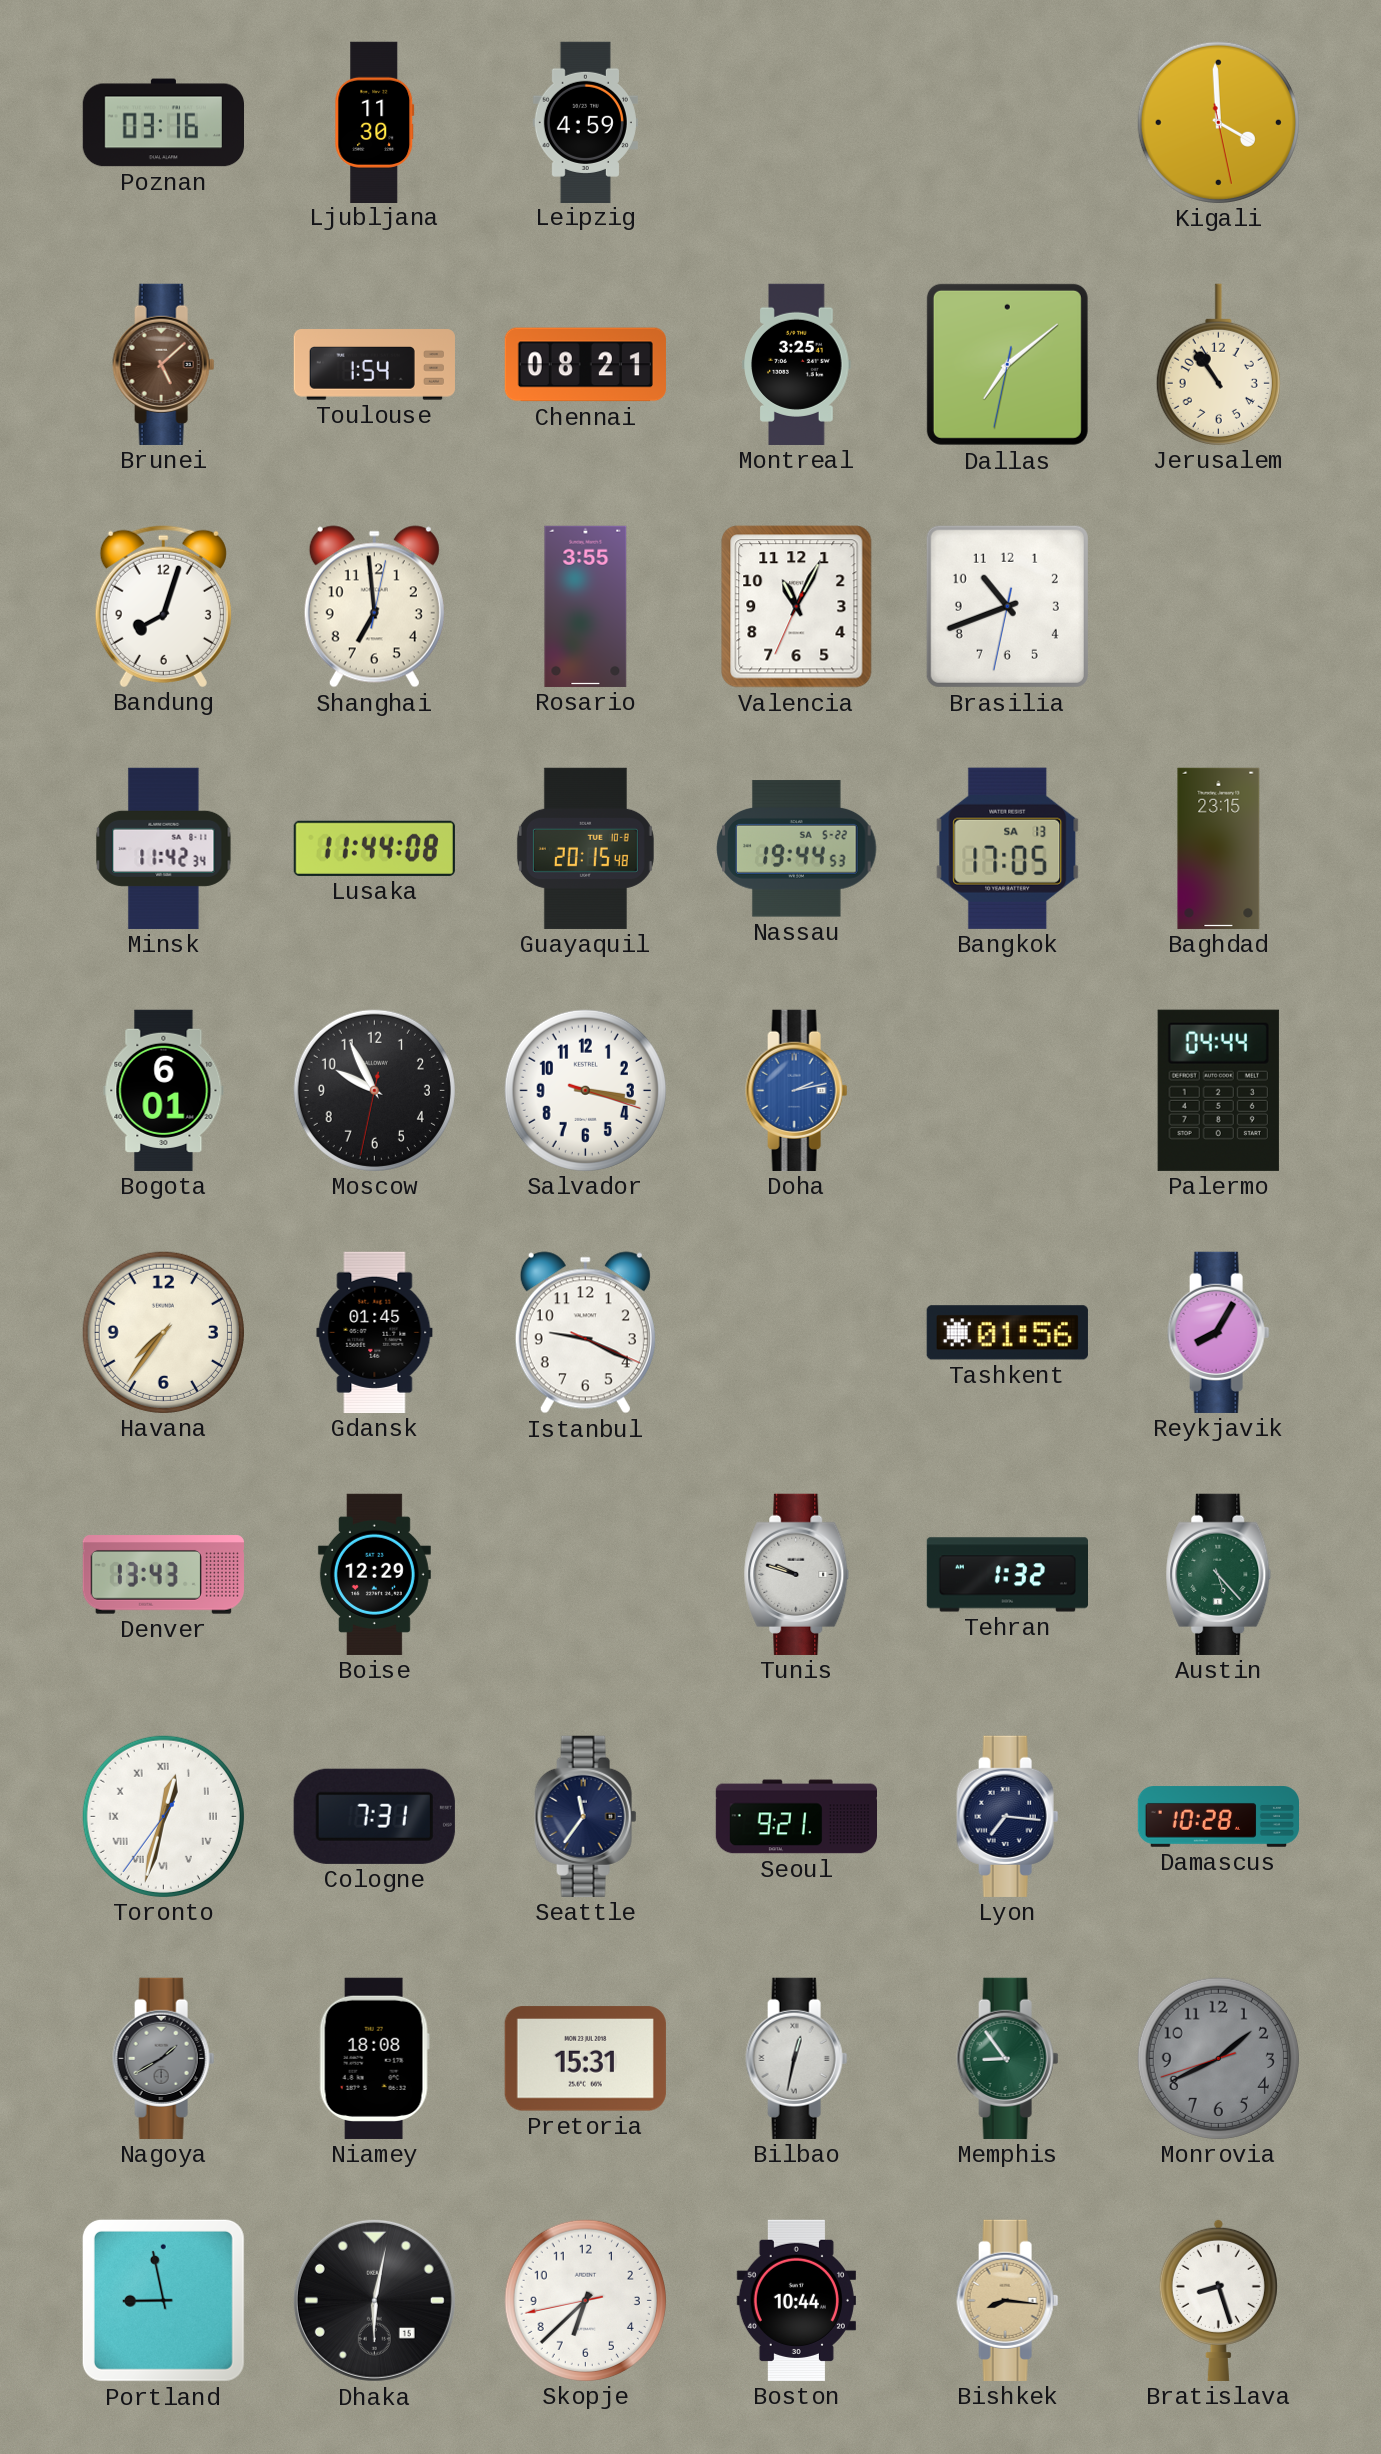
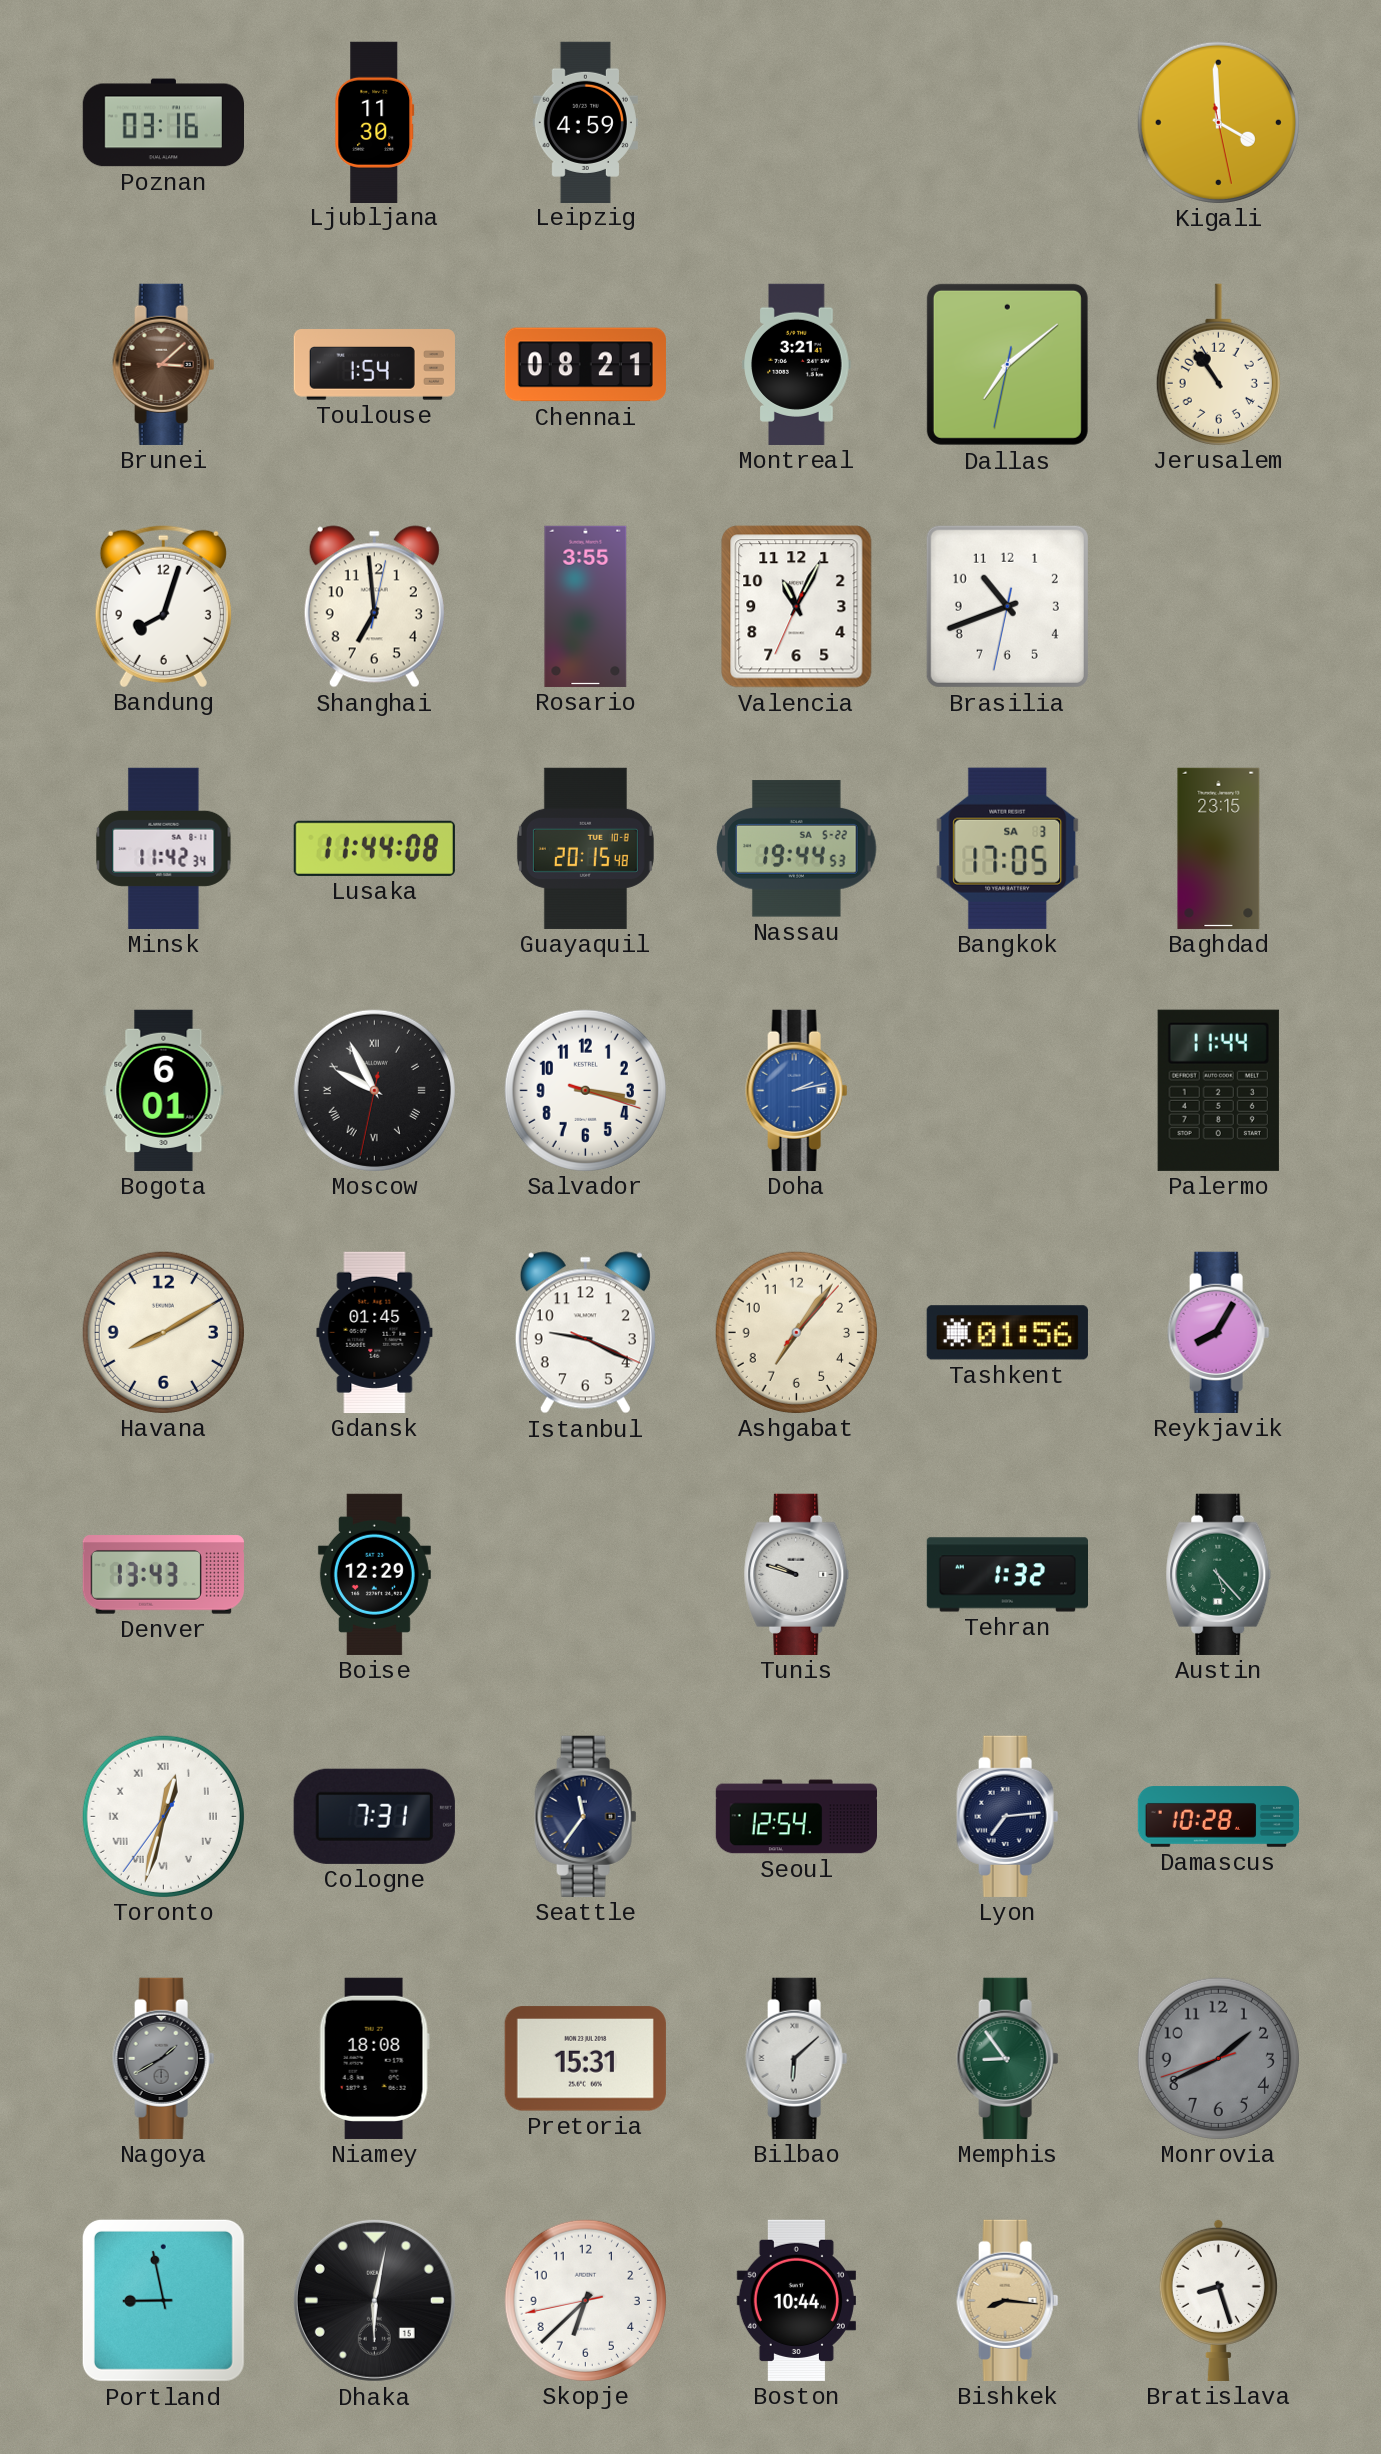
Brunei: 5:08 -> 3:08 (164, 364)
Montreal: 3:25 -> 3:21 (797, 364)
Bangkok date: SA 13 -> SA 3 (1008, 848)
Moscow numerals: Arabic -> Roman (374, 1090)
Palermo: 04:44 -> 11:44 (1218, 1090)
Havana: 7:36 -> 8:10 (163, 1332)
Ashgabat: none -> 7:06 (796, 1332)
Seoul: 9:21 -> 12:54 (796, 1817)
Lyon: 7:16 -> 7:14 (1008, 1816)
Bilbao: 12:32 -> 6:08 (797, 2058)
